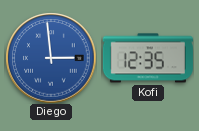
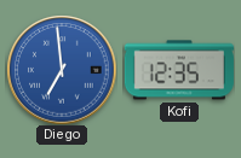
Diego: 2:59 -> 6:59 (62, 70)
